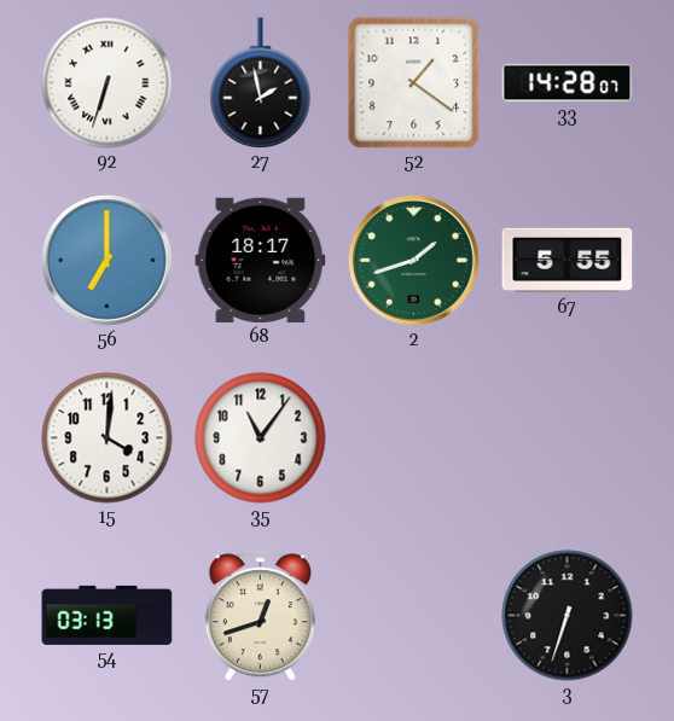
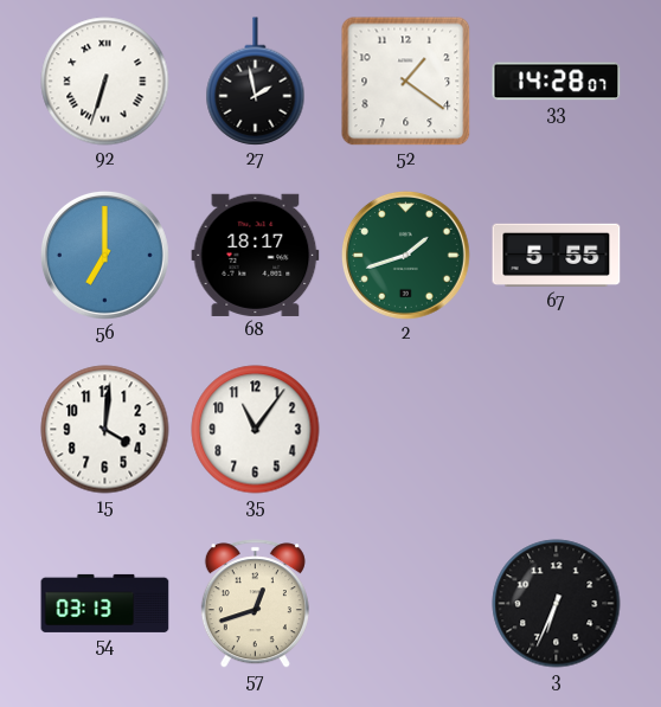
3: 6:33 -> 6:34 (557, 604)
